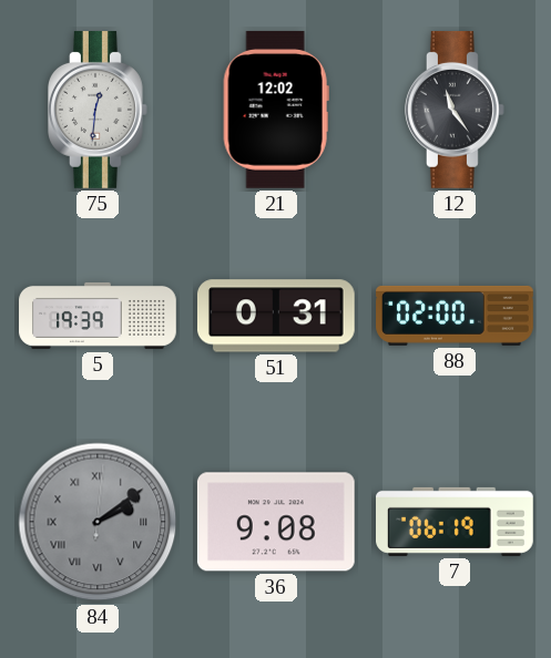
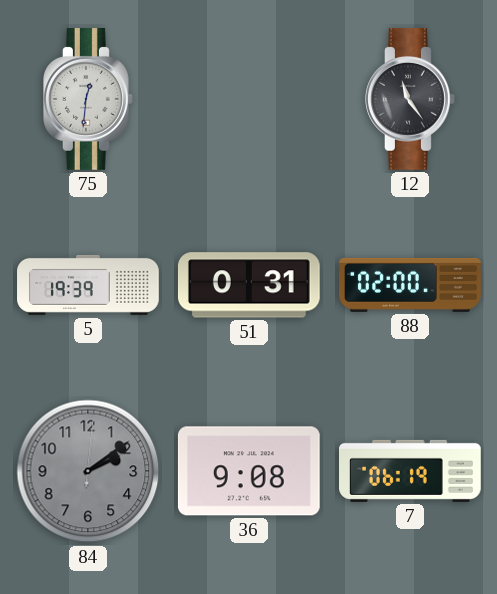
21: 12:02 -> none (276, 110)
84 numerals: Roman -> Arabic (88, 471)
